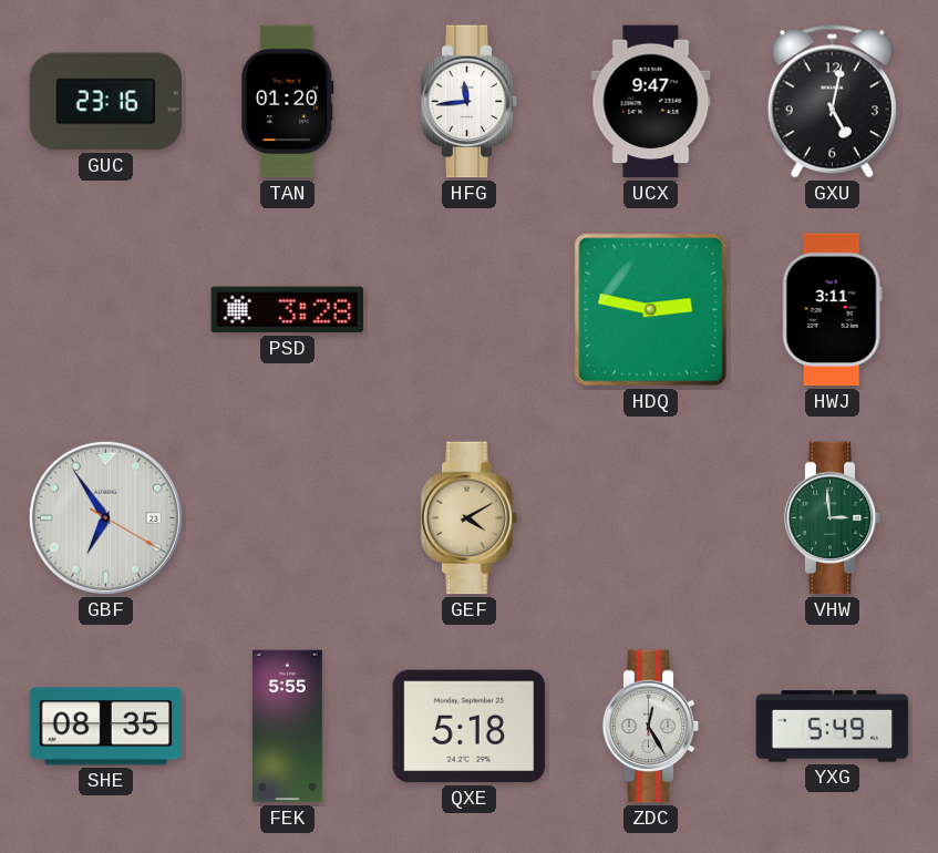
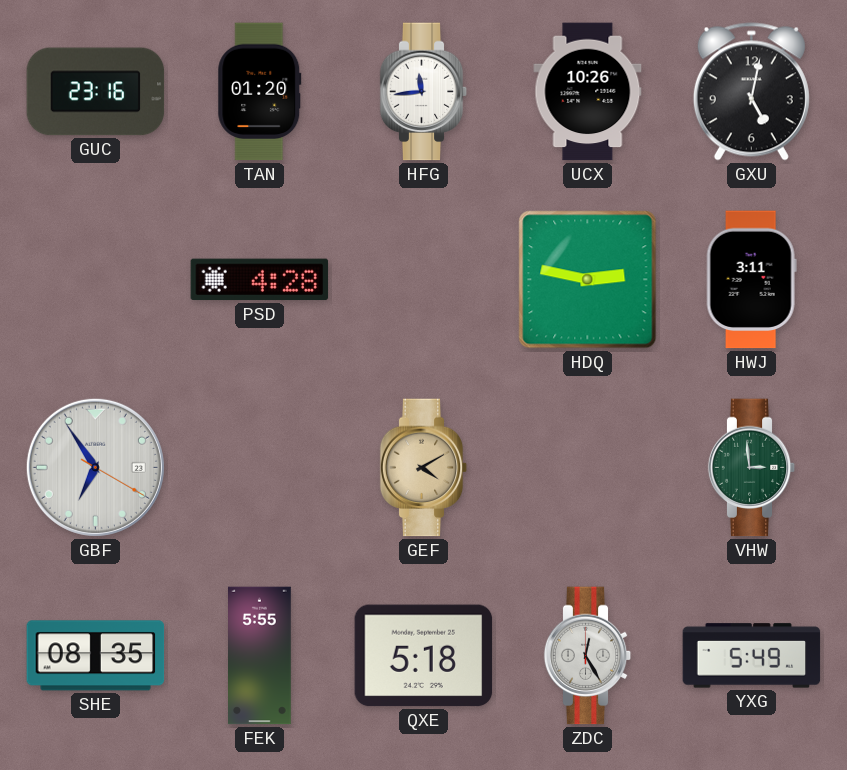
UCX: 9:47 -> 10:26 (588, 92)
PSD: 3:28 -> 4:28 (260, 280)
